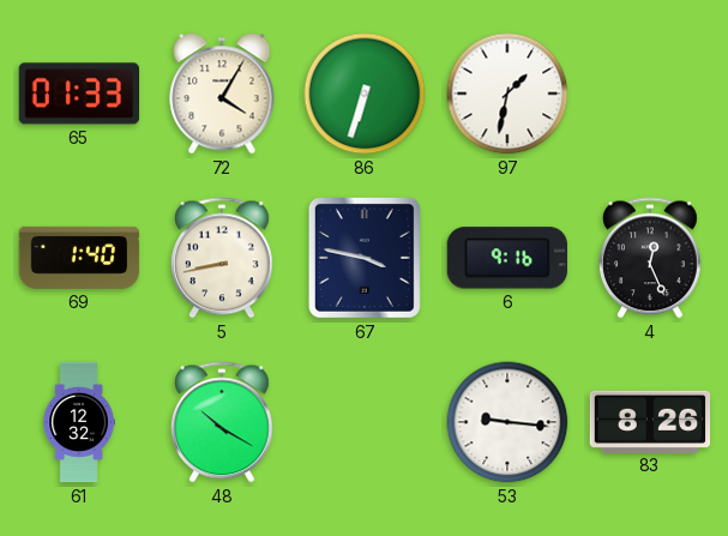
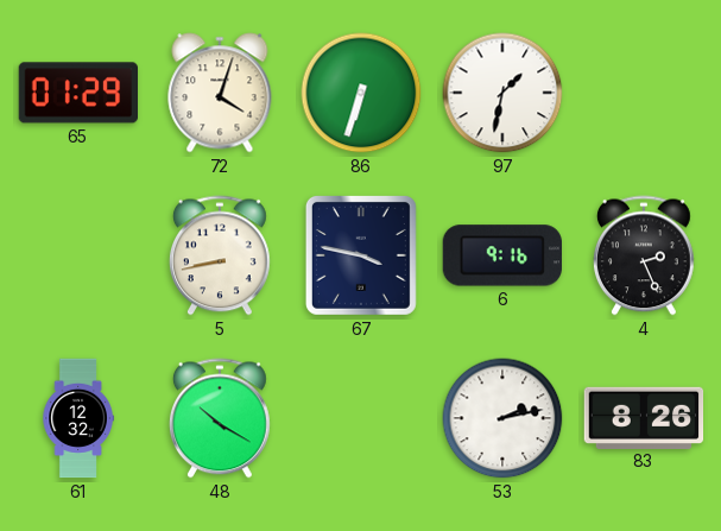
65: 01:33 -> 01:29 (77, 93)
72: 4:05 -> 4:03 (220, 93)
69: 1:40 -> none (79, 258)
4: 12:26 -> 2:26 (644, 255)
53: 9:16 -> 2:13 (502, 418)
